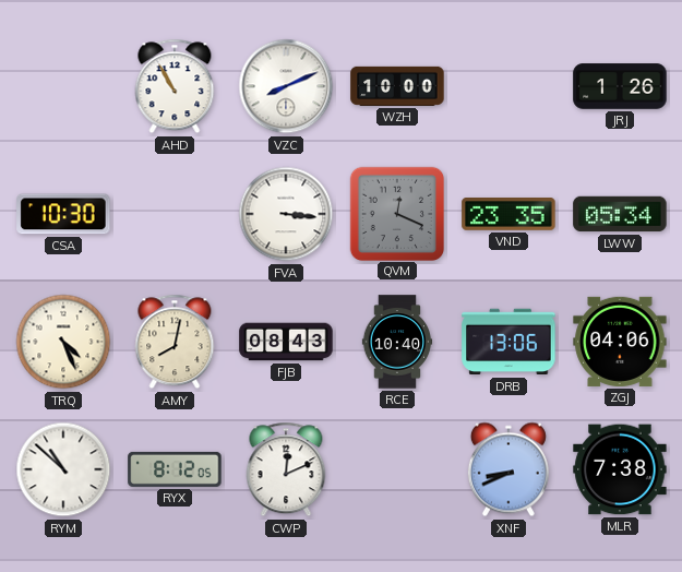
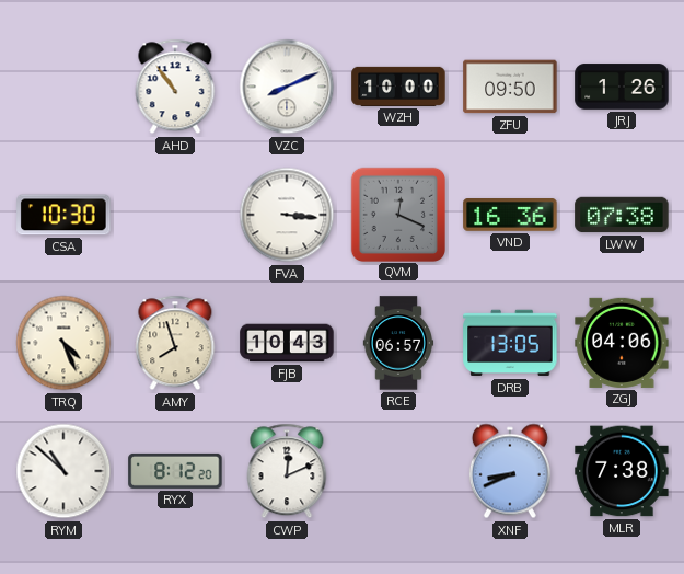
AHD: 10:55 -> 10:54 (175, 87)
ZFU: none -> 09:50 (510, 87)
VND: 23:35 -> 16:36 (510, 215)
LWW: 05:34 -> 07:38 (622, 215)
AMY: 8:02 -> 7:57 (175, 343)
FJB: 08:43 -> 10:43 (287, 343)
RCE: 10:40 -> 06:57 (398, 343)
DRB: 13:06 -> 13:05 (510, 343)
RYX: 8:12:05 -> 8:12:20 (175, 471)
